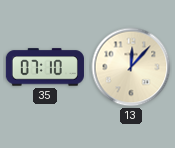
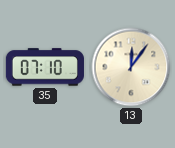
13: 12:07 -> 12:06 (131, 67)
